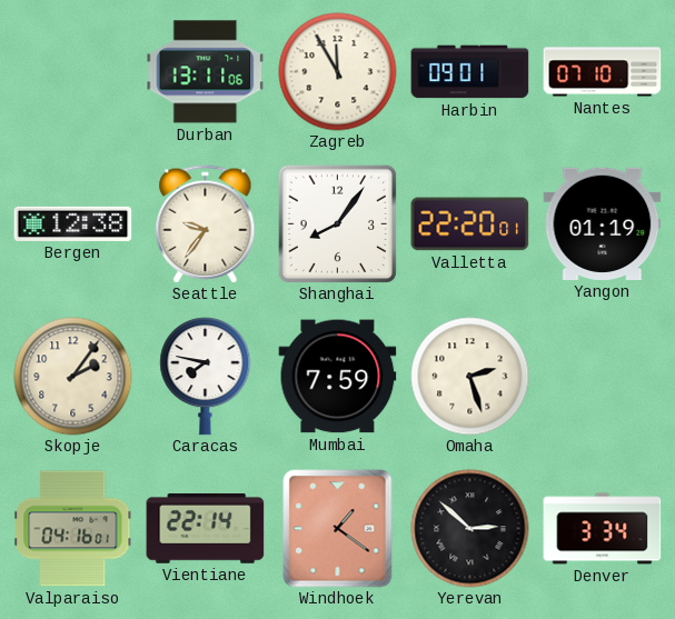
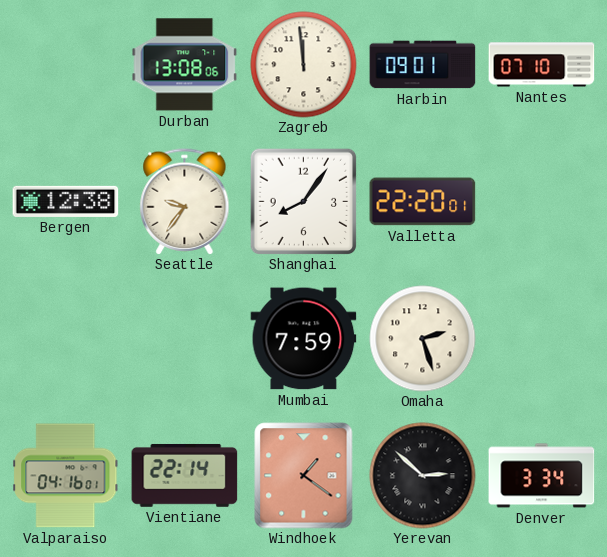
Durban: 13:11 -> 13:08 (185, 65)
Zagreb: 11:55 -> 11:59 (304, 65)
Yangon: 01:19 -> none (603, 223)
Skopje: 2:06 -> none (73, 377)
Caracas: 7:47 -> none (206, 377)
